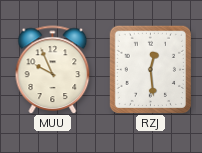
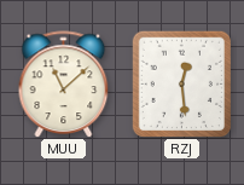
MUU: 9:56 -> 11:08 (64, 85)
